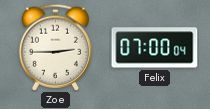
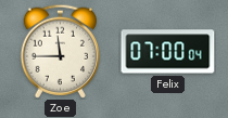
Zoe: 2:45 -> 11:45 (60, 51)
